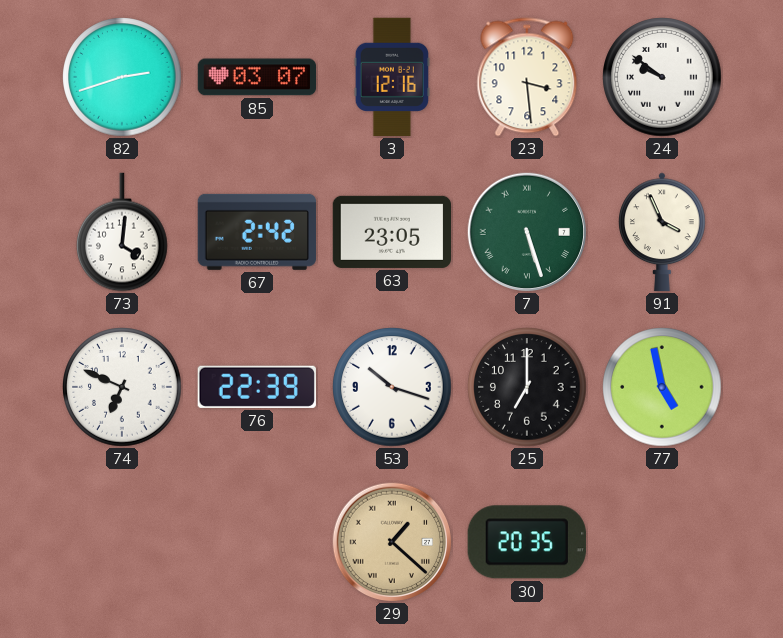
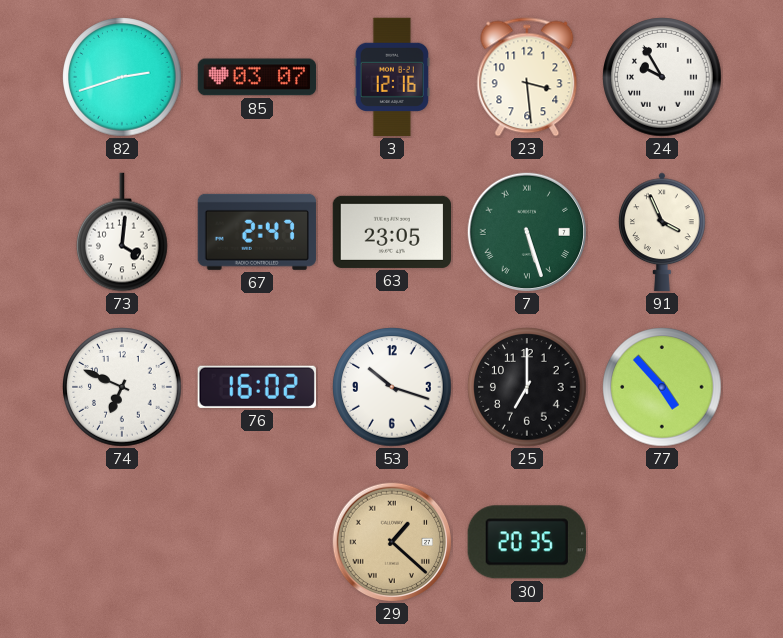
24: 9:51 -> 9:55 (662, 77)
67: 2:42 -> 2:47 (257, 232)
76: 22:39 -> 16:02 (257, 387)
77: 4:58 -> 4:53 (662, 387)
